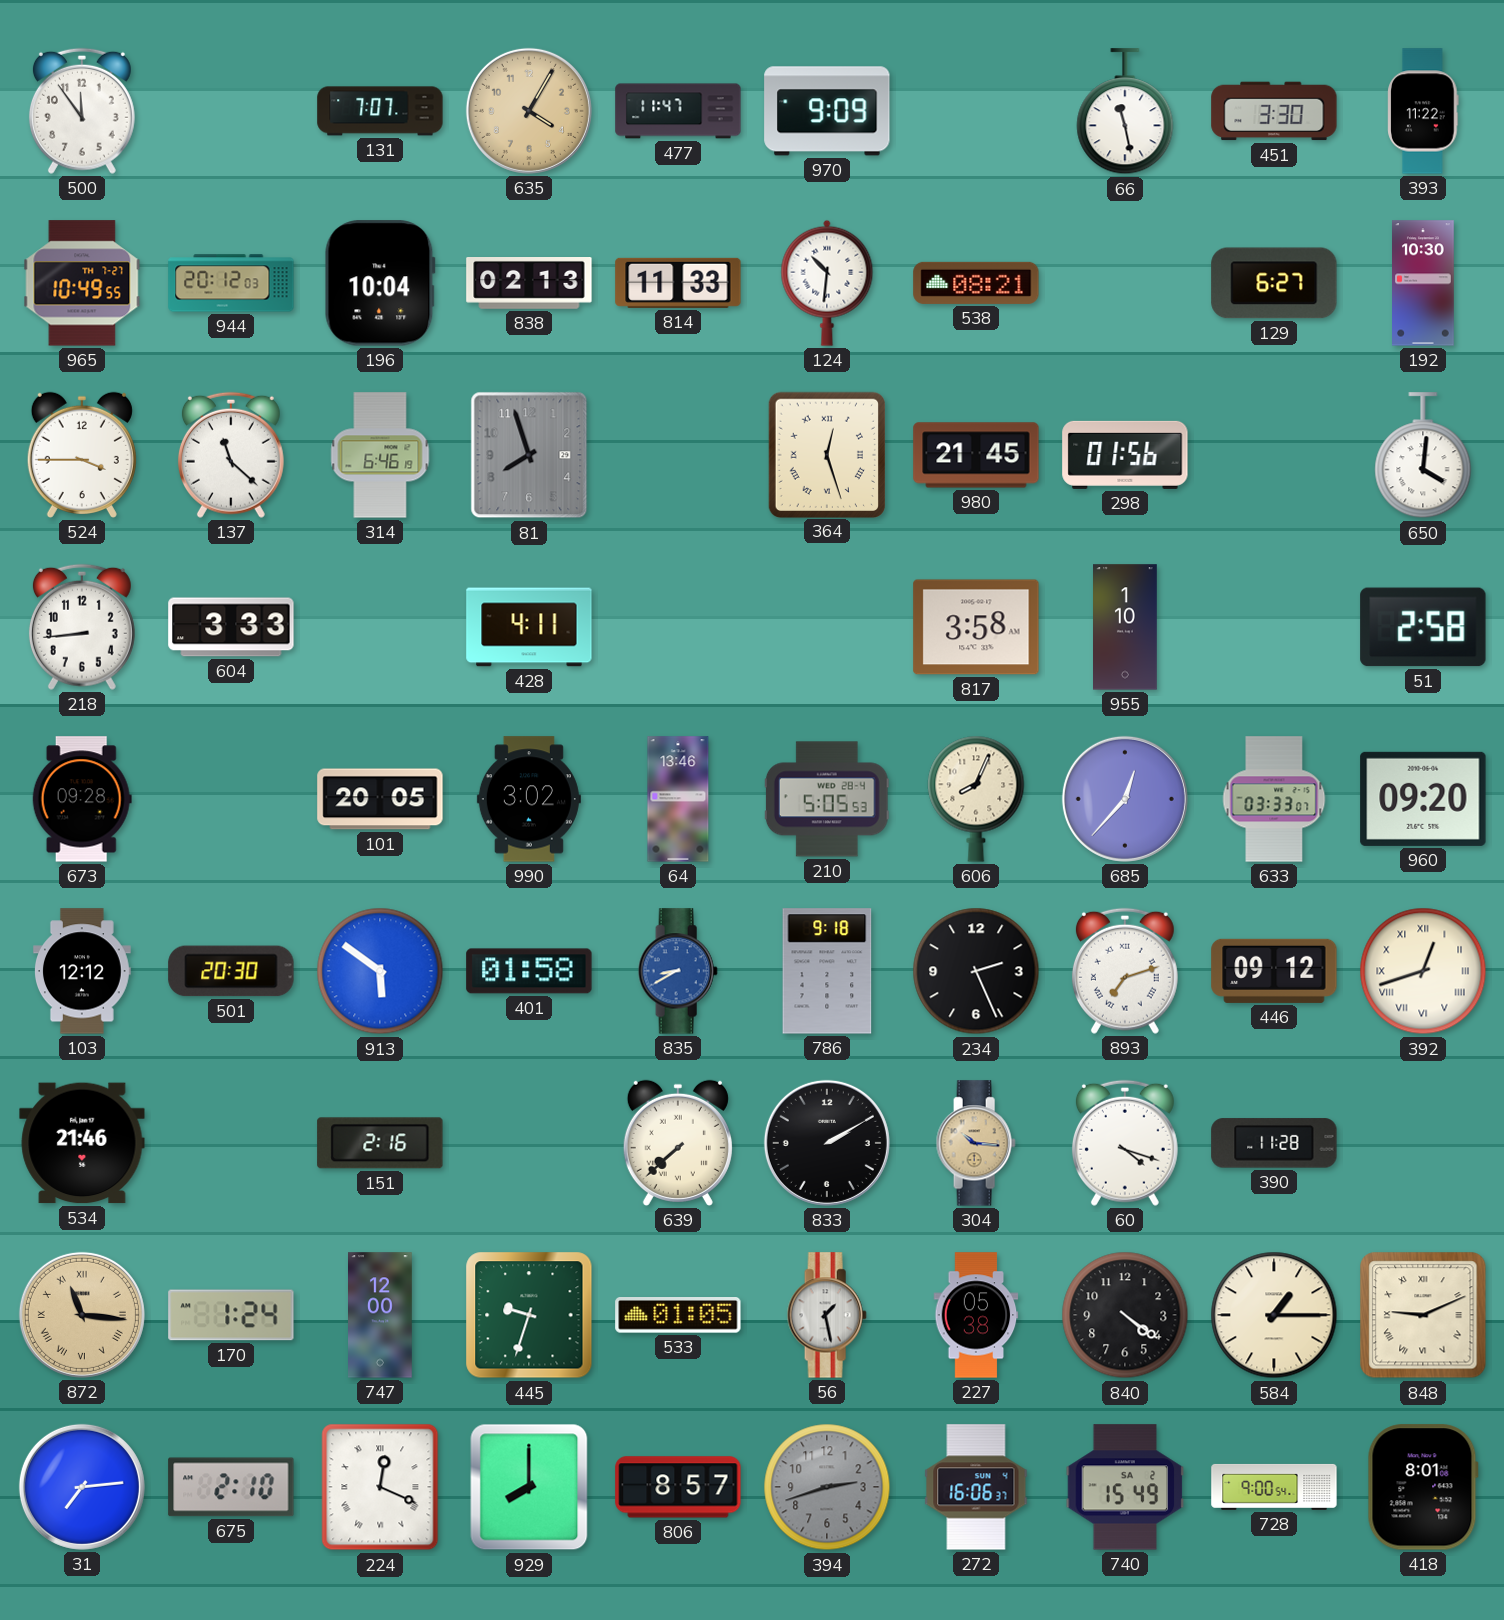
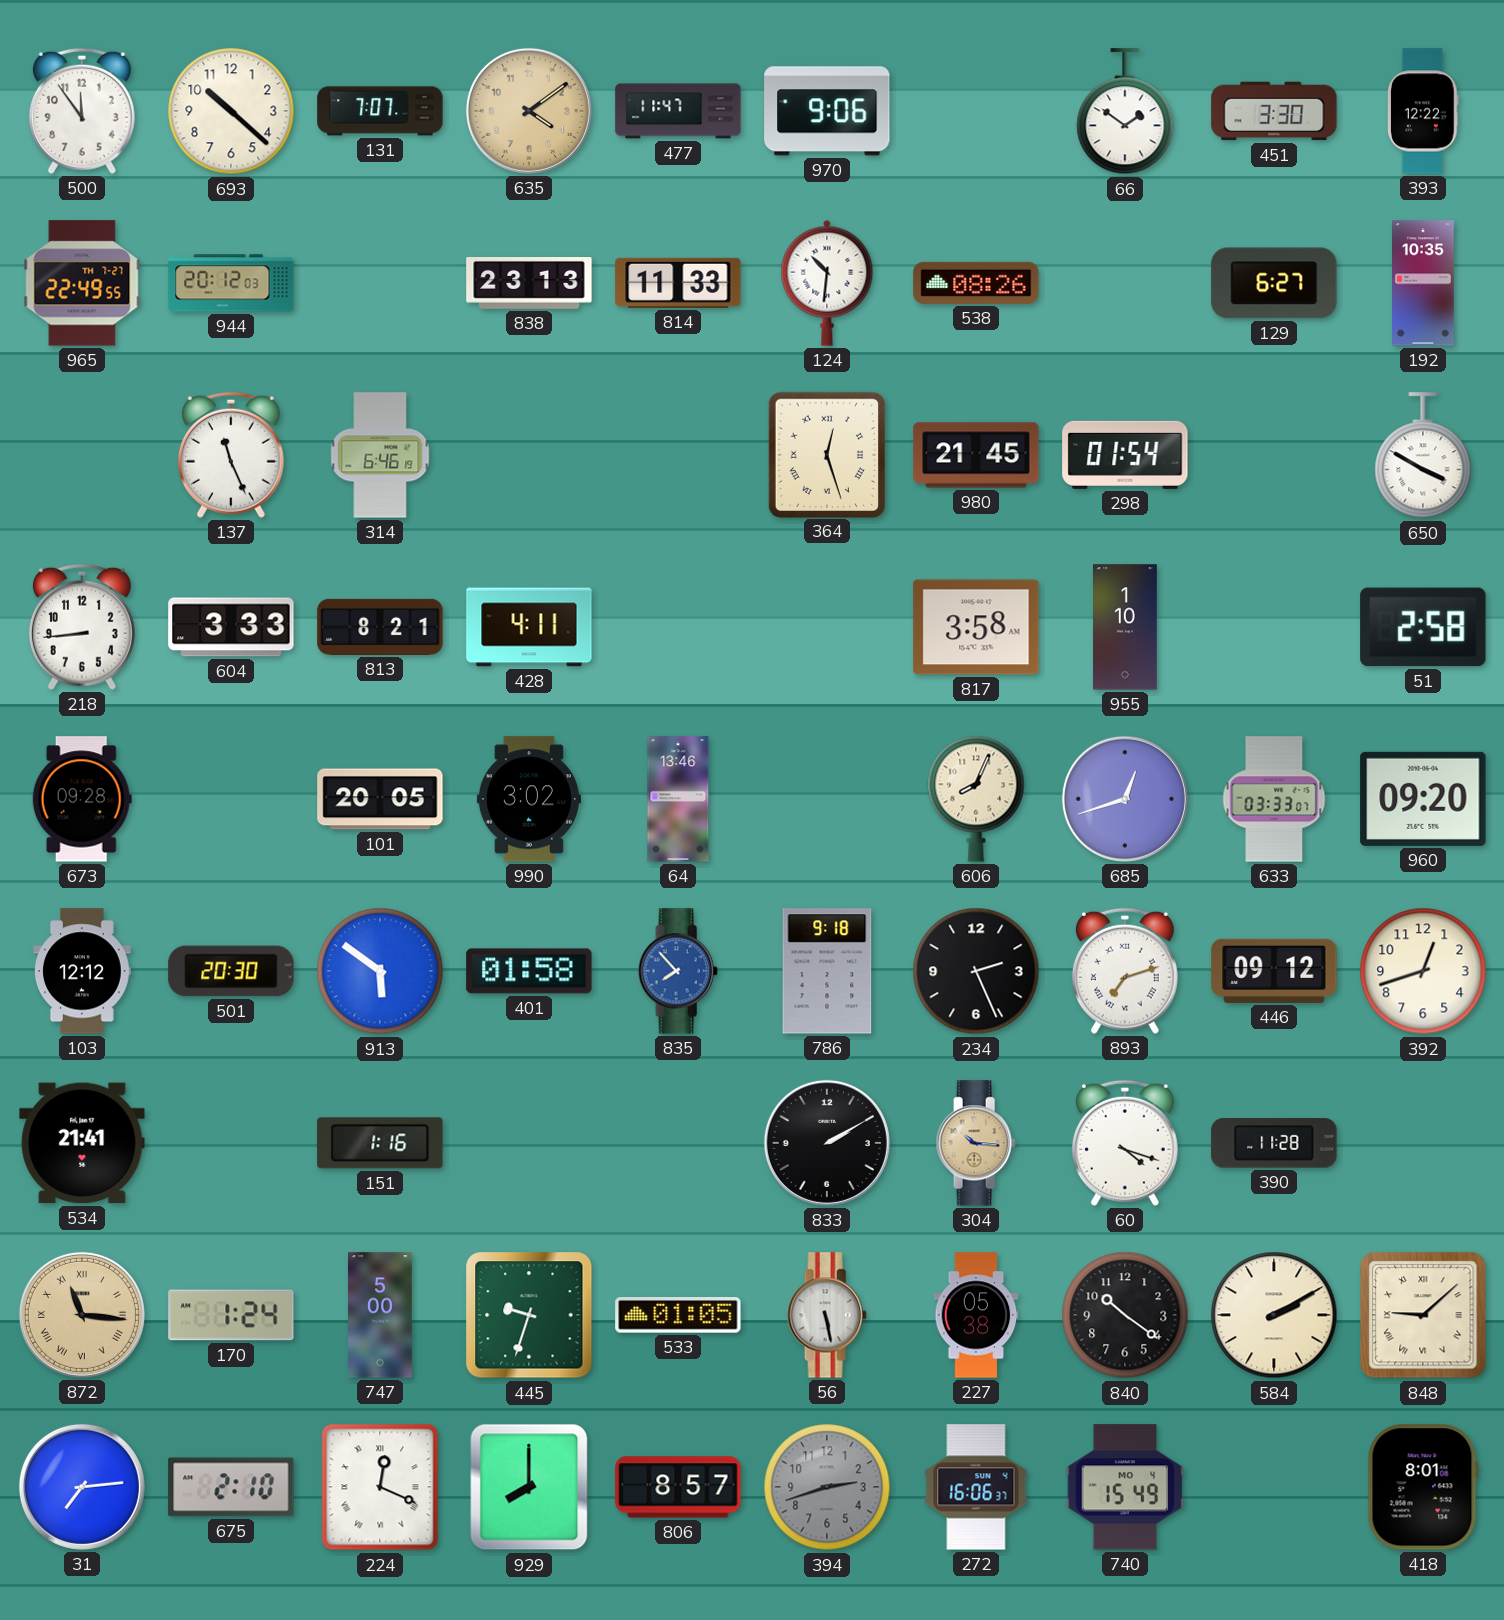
693: none -> 10:22 (231, 111)
635: 4:05 -> 4:09 (529, 111)
970: 9:09 -> 9:06 (827, 111)
66: 11:28 -> 1:51 (1125, 112)
393: 11:22 -> 12:22 (1423, 111)
965: 10:49 -> 22:49 (82, 283)
196: 10:04 -> none (380, 283)
838: 02:13 -> 23:13 (529, 284)
538: 08:21 -> 08:26 (976, 283)
192: 10:30 -> 10:35 (1424, 283)
524: 3:45 -> none (82, 455)
137: 11:22 -> 11:26 (231, 455)
81: 7:57 -> none (529, 455)
298: 01:56 -> 01:54 (1125, 455)
650: 4:01 -> 3:50 (1423, 456)
813: none -> 8:21 (380, 627)
210: 5:05 -> none (827, 799)
685: 12:37 -> 12:42 (1125, 799)
835: 8:40 -> 7:53 (678, 971)
392 numerals: Roman -> Arabic (1423, 971)
534: 21:46 -> 21:41 (82, 1143)
151: 2:16 -> 1:16 (380, 1143)
639: 7:38 -> none (678, 1143)
747: 12:00 -> 5:00 (381, 1315)
56: 1:28 -> 5:28 (827, 1315)
840: 4:21 -> 10:21 (1125, 1315)
584: 1:15 -> 2:10 (1274, 1315)
848: 9:11 -> 9:08 (1423, 1315)
740 date: SA 2 -> MO 4 (1125, 1487)
728: 9:00 -> none (1274, 1487)
